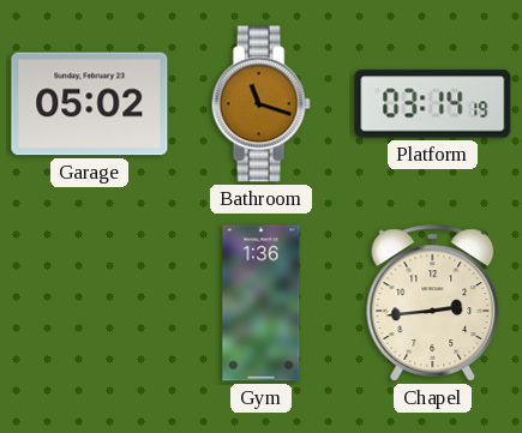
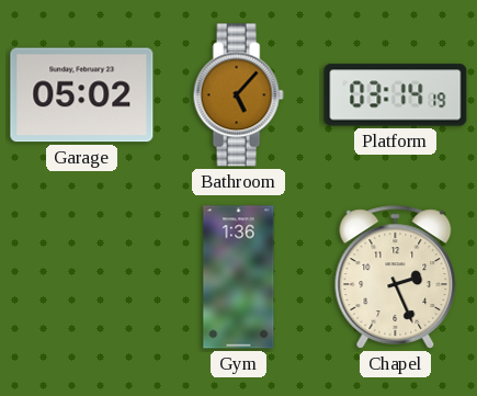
Bathroom: 11:18 -> 5:07 (238, 95)
Chapel: 2:44 -> 2:26 (396, 278)
